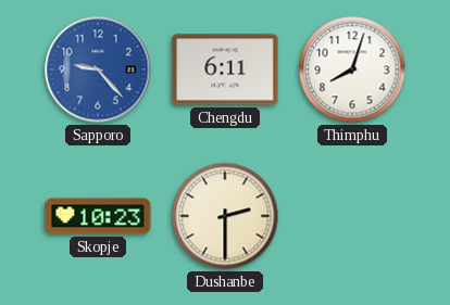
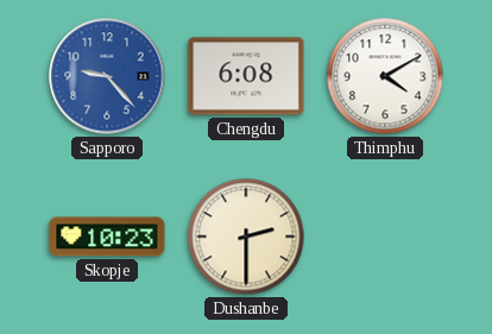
Chengdu: 6:11 -> 6:08 (246, 76)
Thimphu: 8:03 -> 4:10 (385, 76)
